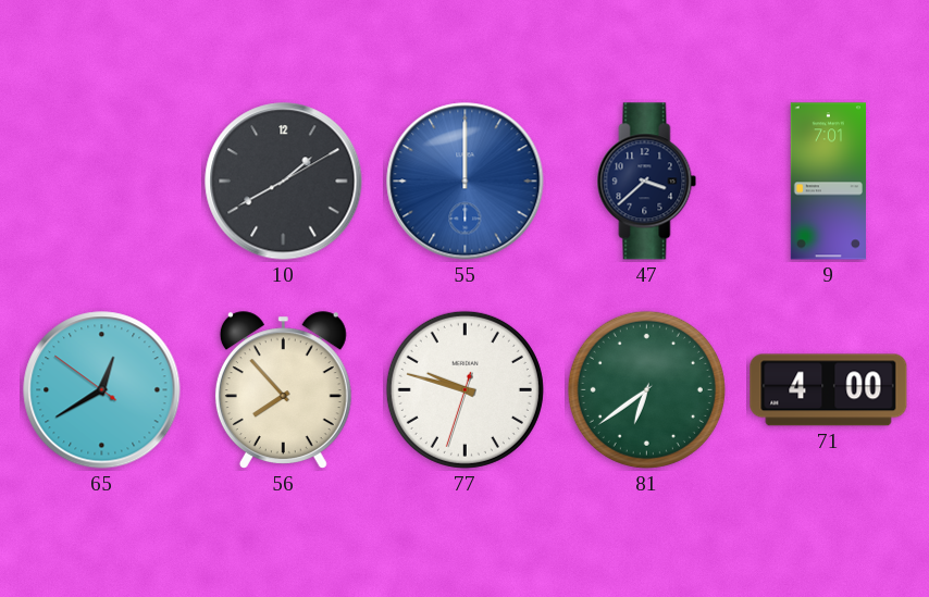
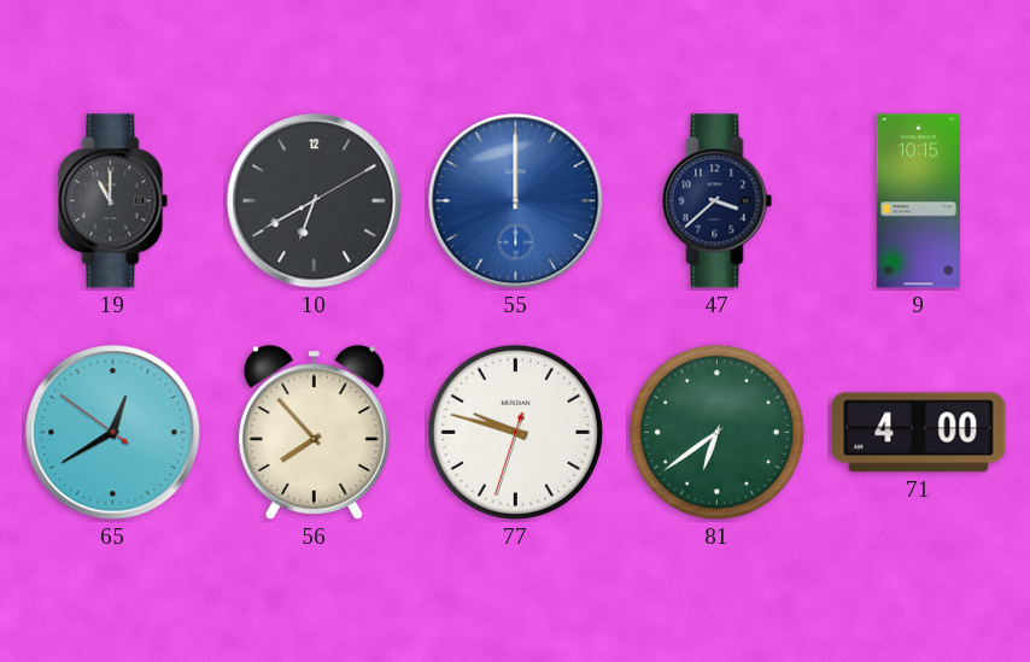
19: none -> 11:00 (113, 201)
10: 1:40 -> 6:40 (315, 201)
9: 7:01 -> 10:15 (918, 201)
